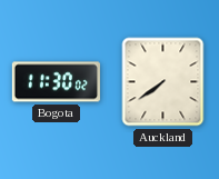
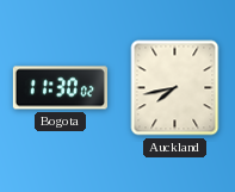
Auckland: 7:39 -> 7:43 (175, 88)
